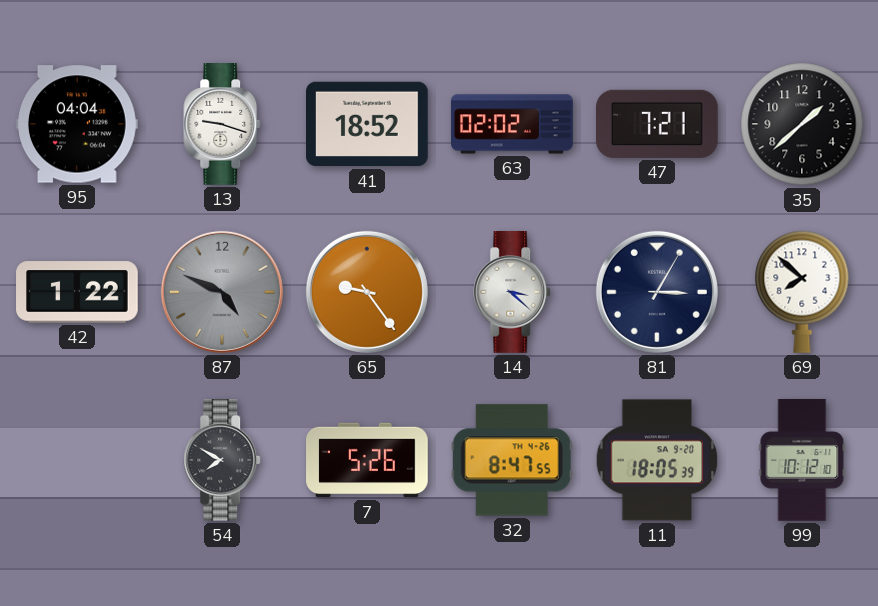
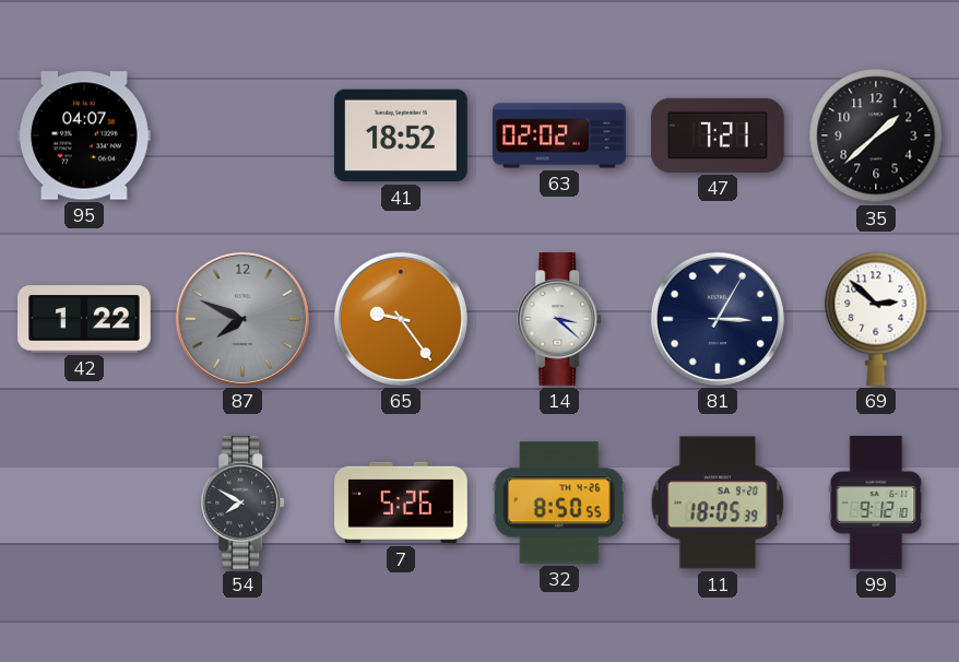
95: 04:04 -> 04:07 (85, 135)
13: 9:18 -> none (223, 124)
87: 4:49 -> 7:49 (242, 319)
69: 7:52 -> 2:52 (876, 319)
32: 8:47 -> 8:50 (559, 503)
99: 10:12 -> 9:12 (876, 503)
